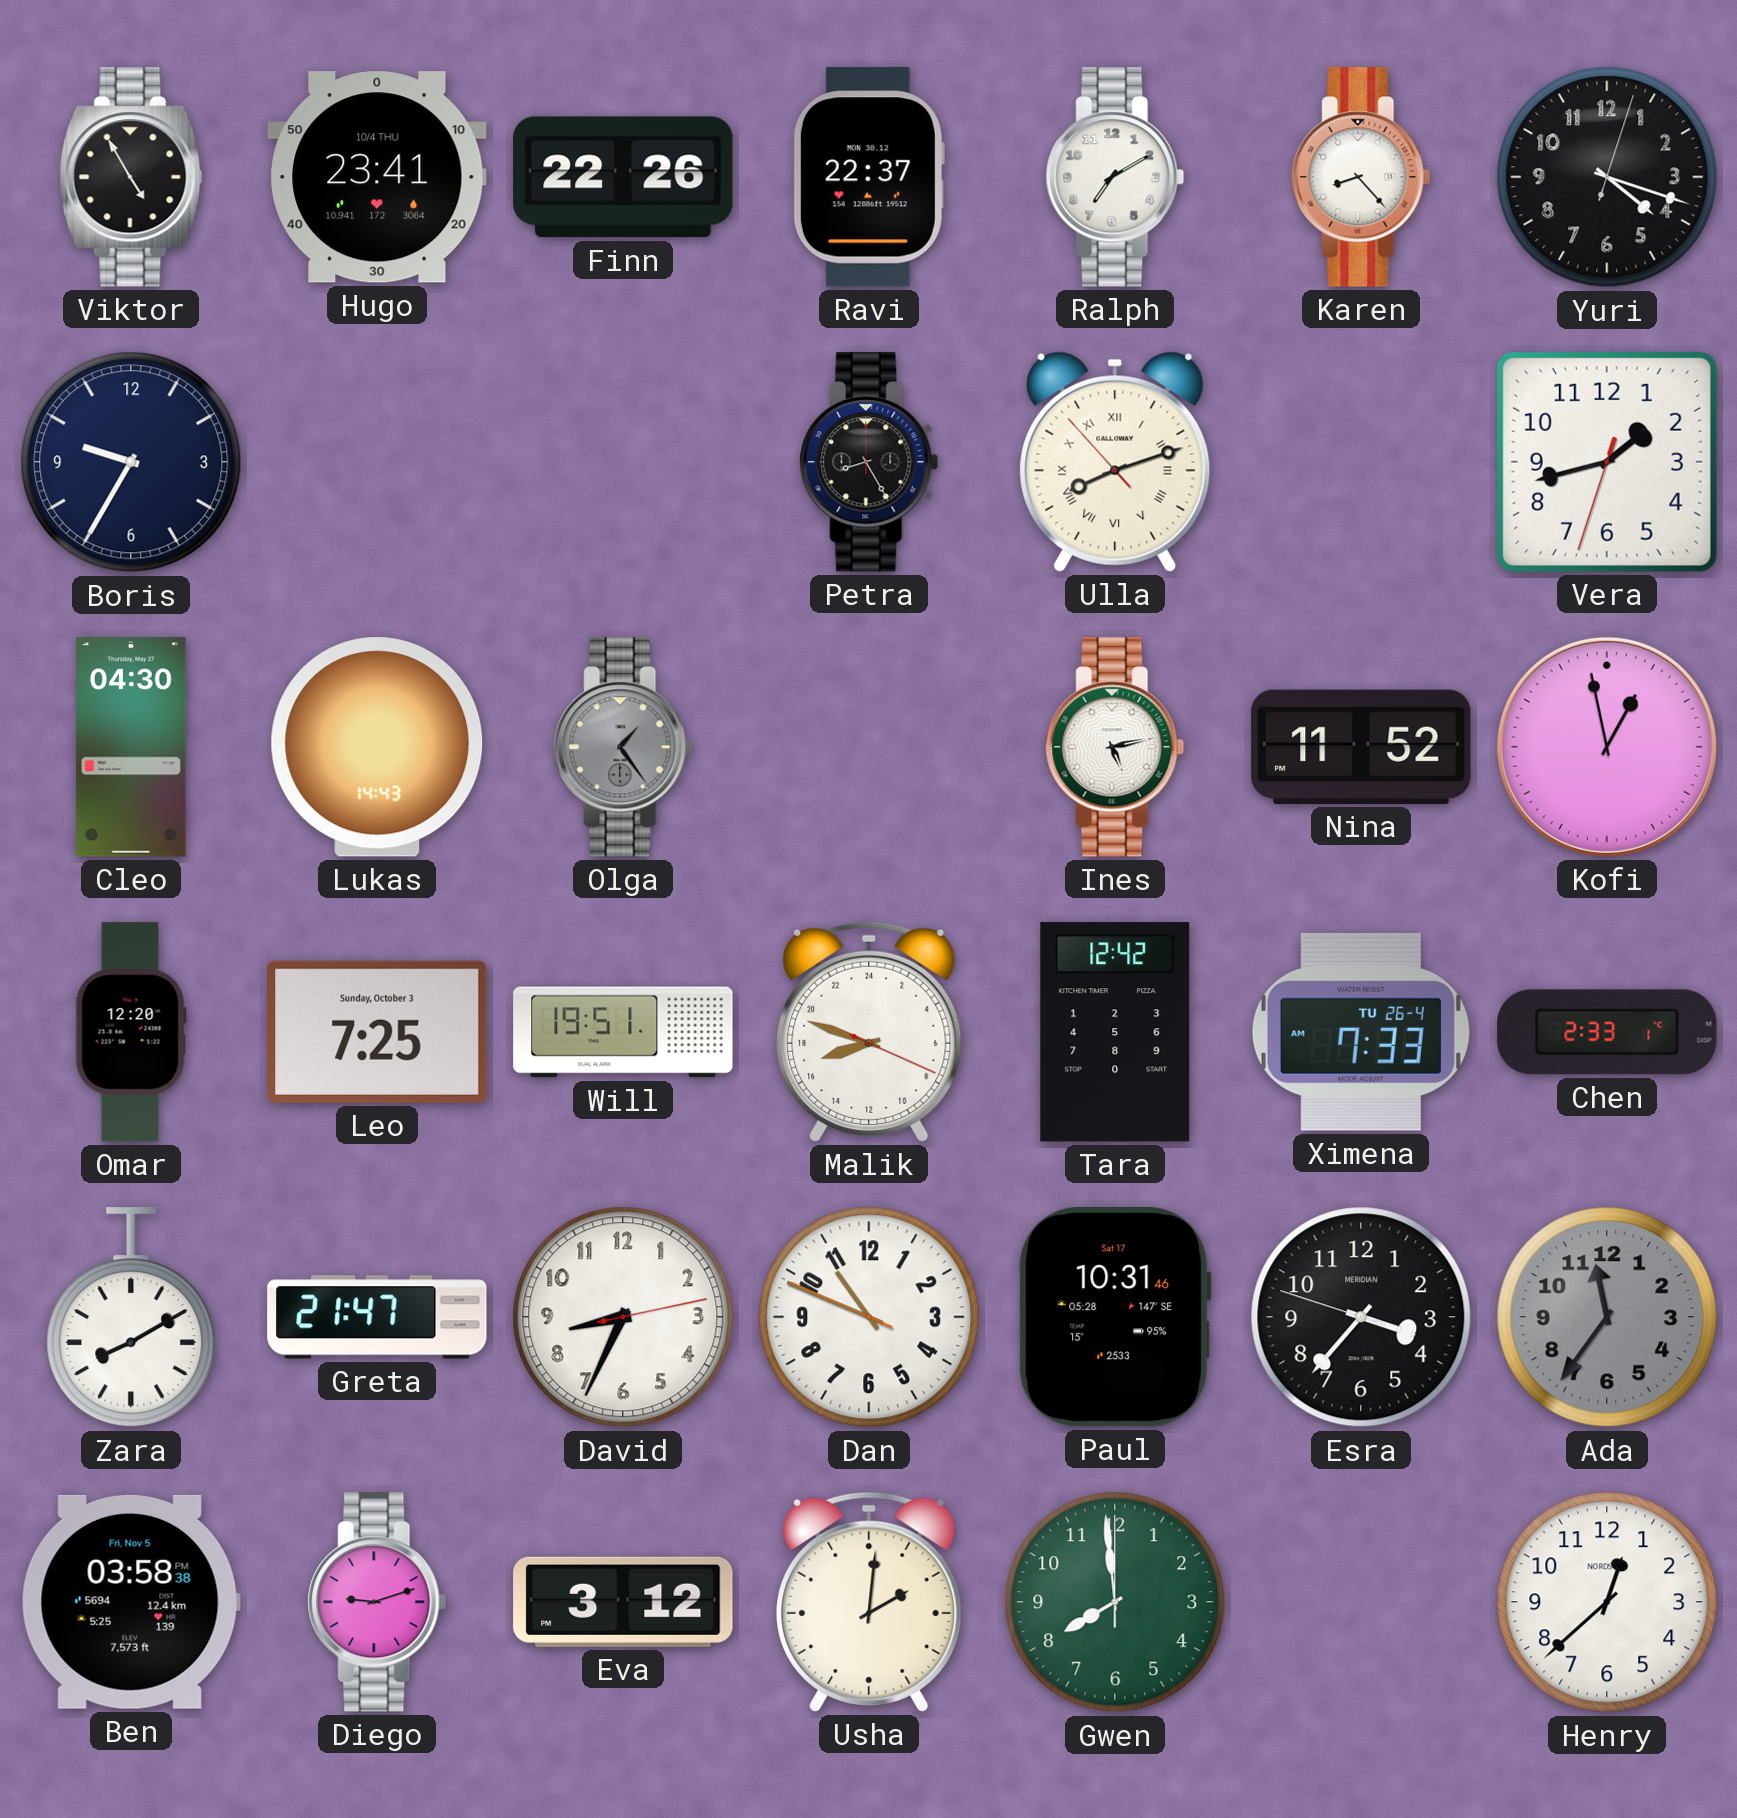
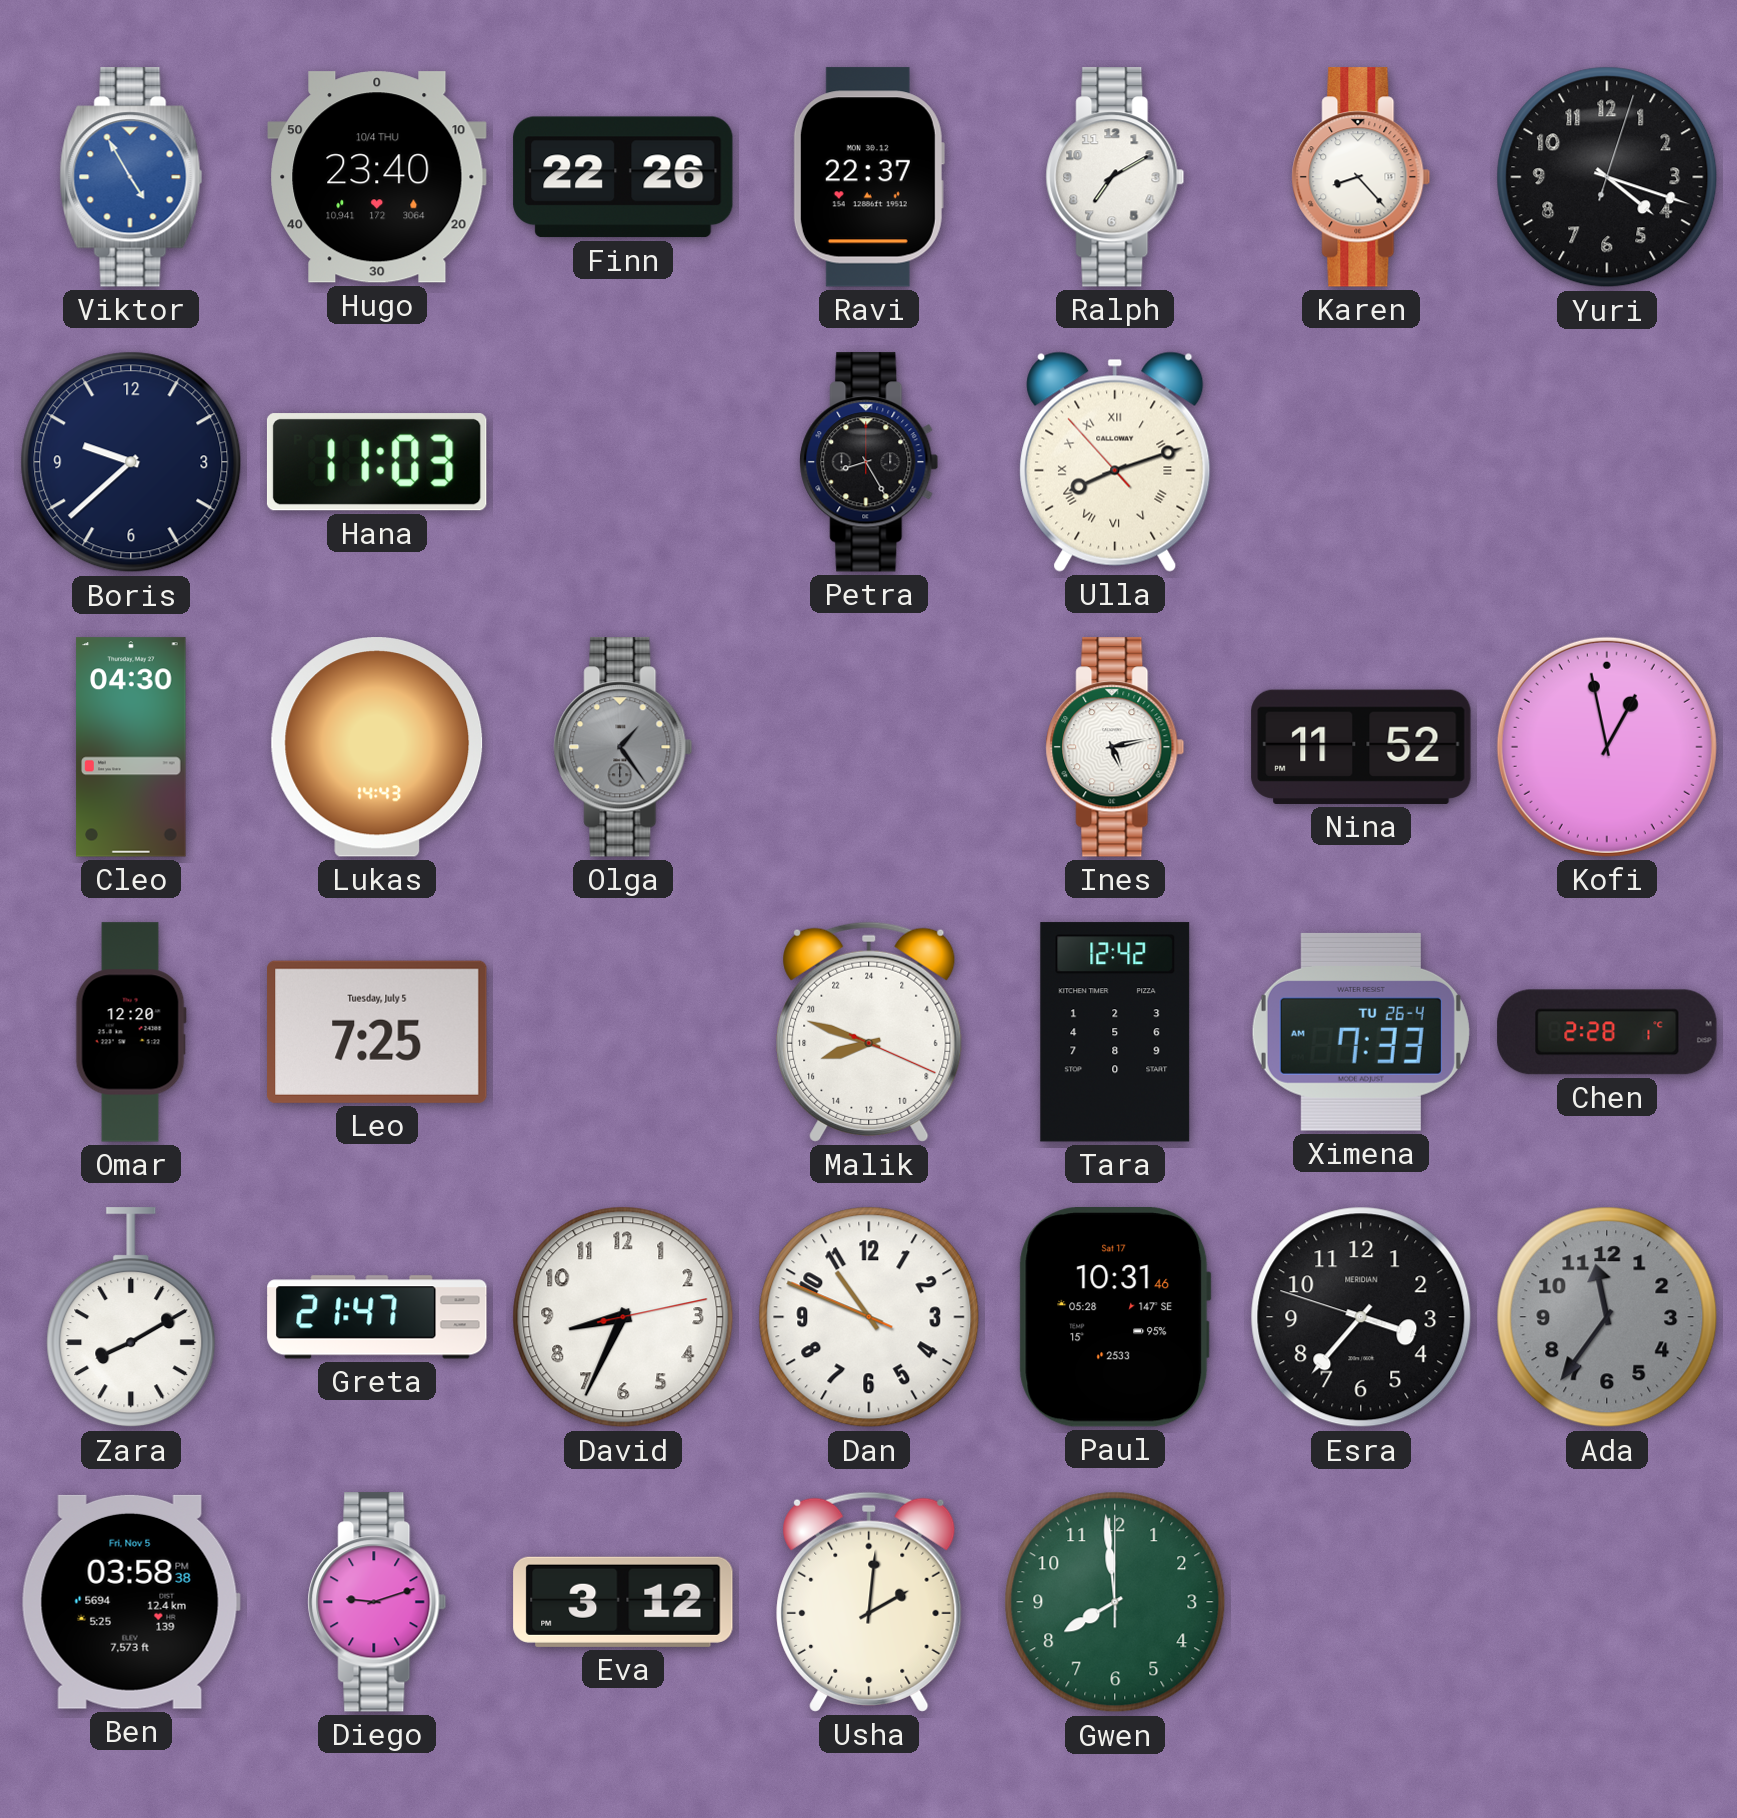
Viktor dial: black -> blue (131, 177)
Hugo: 23:41 -> 23:40 (377, 177)
Boris: 9:35 -> 9:38 (131, 462)
Hana: none -> 11:03 (377, 462)
Vera: 1:42 -> none (1607, 462)
Leo date: Sunday, October 3 -> Tuesday, July 5 (377, 1032)
Will: 19:51 -> none (623, 1032)
Chen: 2:33 -> 2:28 (1607, 1032)
Henry: 12:38 -> none (1607, 1602)
